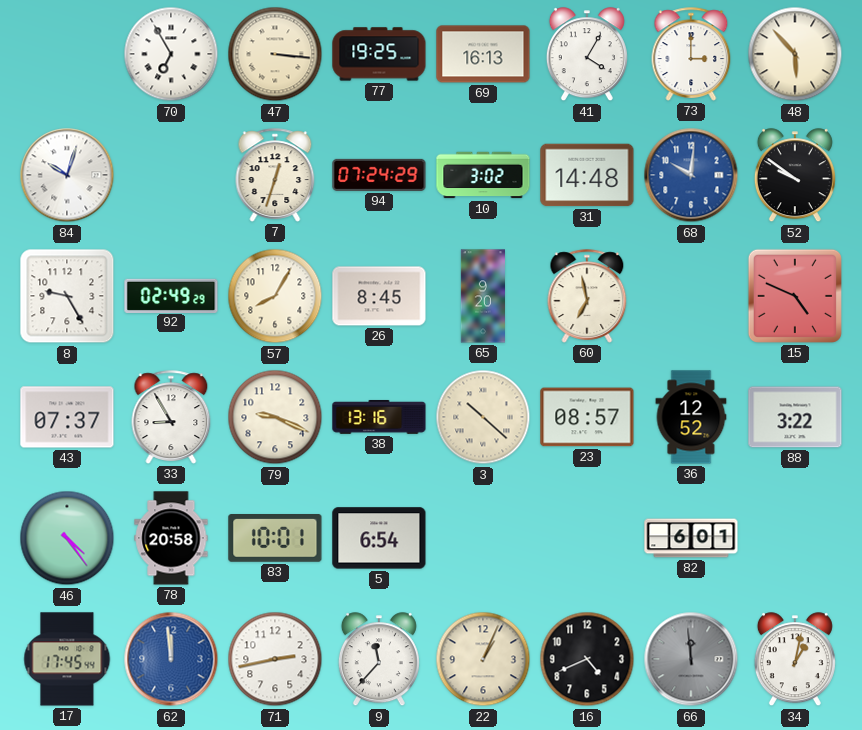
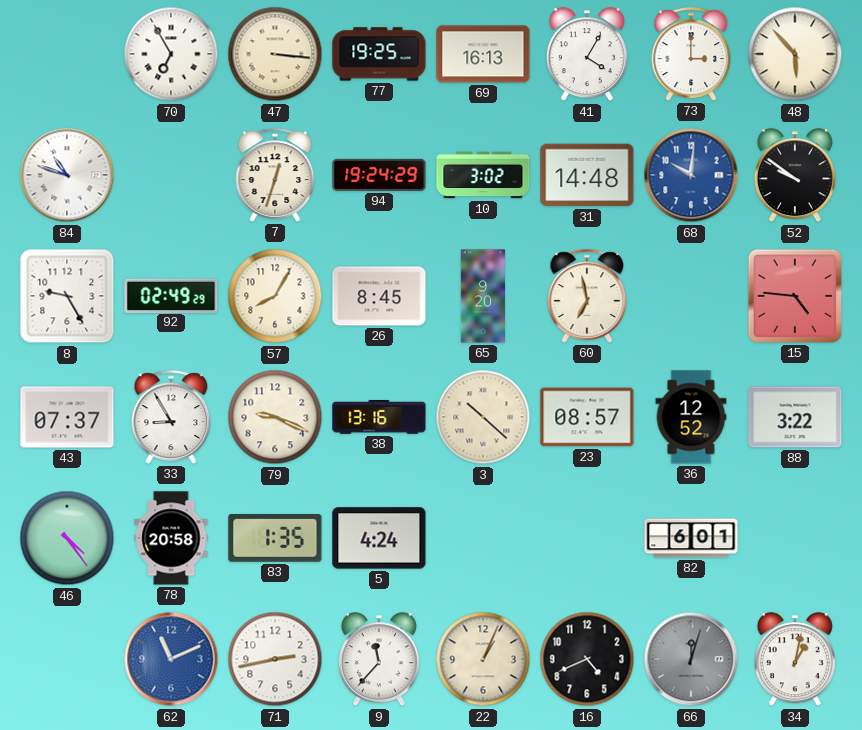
84: 10:03 -> 10:48 (67, 175)
94: 07:24 -> 19:24 (379, 175)
15: 4:49 -> 4:46 (795, 296)
83: 10:01 -> 1:35 (275, 539)
5: 6:54 -> 4:24 (379, 538)
17: 17:45 -> none (67, 659)
62: 11:59 -> 11:11 (171, 659)
66: 11:59 -> 12:03 (691, 659)
